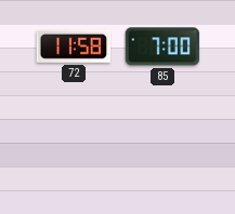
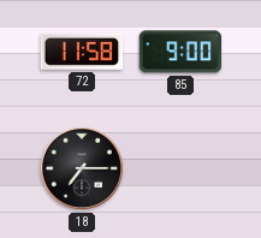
85: 7:00 -> 9:00 (180, 52)
18: none -> 7:15 (82, 168)
